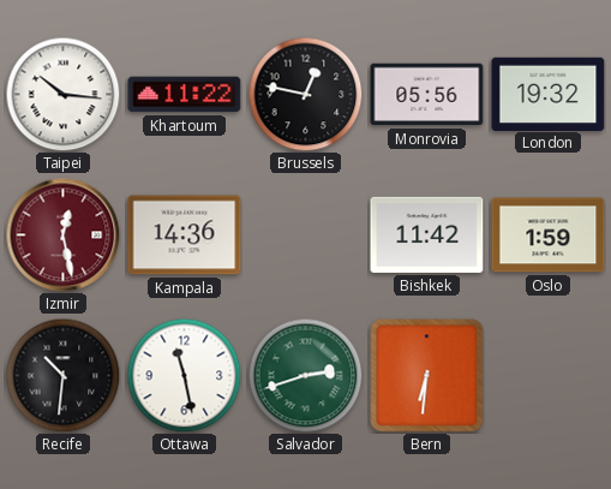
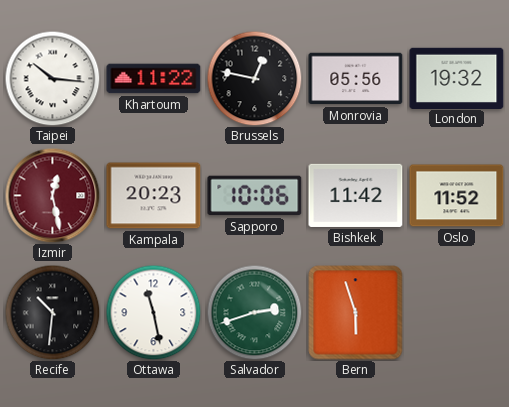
Kampala: 14:36 -> 20:23 (154, 196)
Sapporo: none -> 10:06 (255, 196)
Oslo: 1:59 -> 11:52 (457, 196)
Bern: 6:31 -> 5:57 (356, 313)
